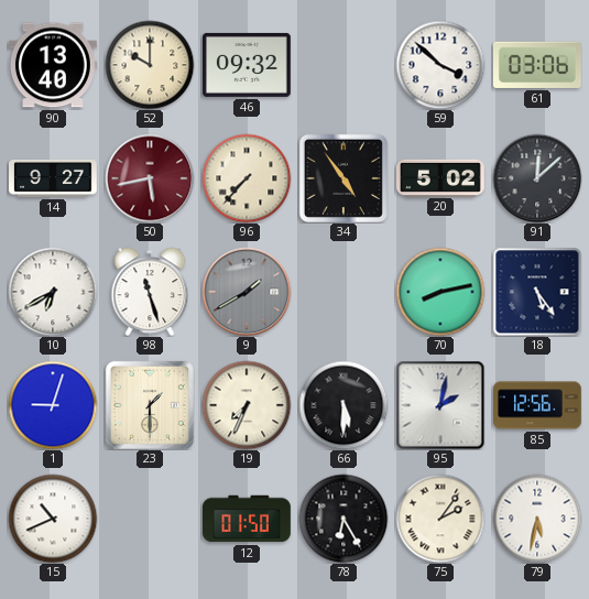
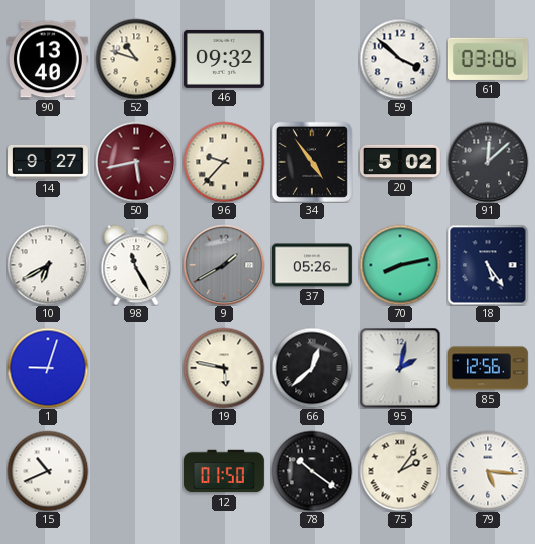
52: 10:00 -> 10:48 (136, 59)
96: 7:37 -> 9:37 (224, 162)
98: 11:27 -> 11:25 (136, 265)
37: none -> 05:26 (313, 265)
23: 1:30 -> none (150, 405)
19: 7:34 -> 5:47 (224, 368)
66: 5:30 -> 12:38 (312, 368)
78: 6:25 -> 10:21 (312, 471)
79: 5:32 -> 5:16 (488, 471)
